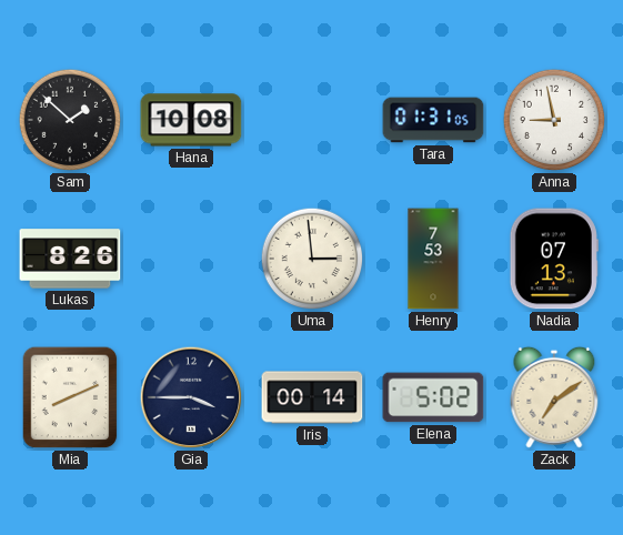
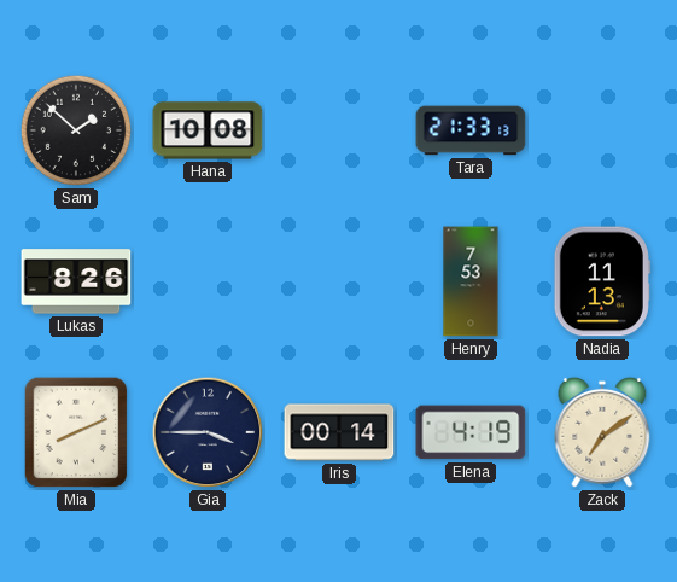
Tara: 01:31 -> 21:33 (471, 130)
Anna: 8:58 -> none (554, 120)
Uma: 2:59 -> none (312, 259)
Nadia: 07:13 -> 11:13 (602, 281)
Elena: 5:02 -> 4:19 (471, 432)
